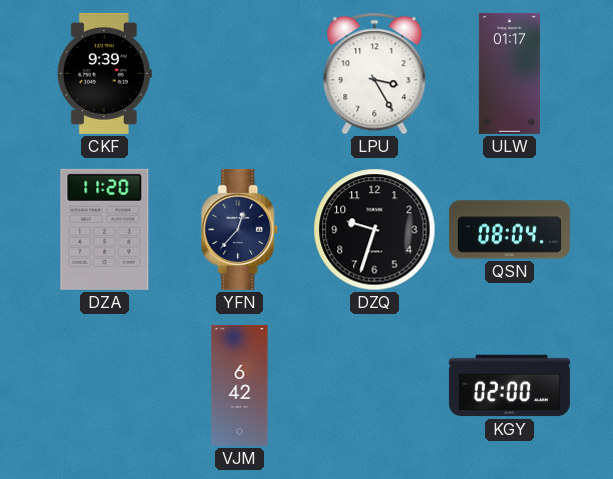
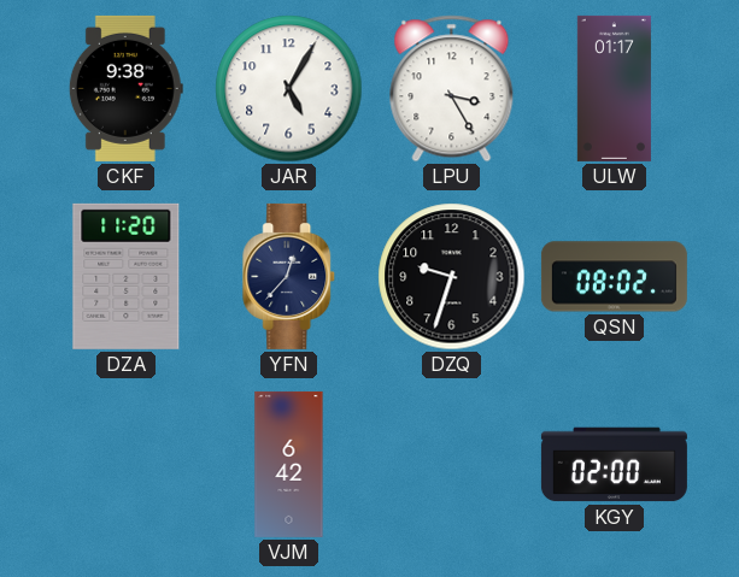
CKF: 9:39 -> 9:38 (125, 88)
JAR: none -> 5:05 (289, 89)
QSN: 08:04 -> 08:02 (614, 277)
